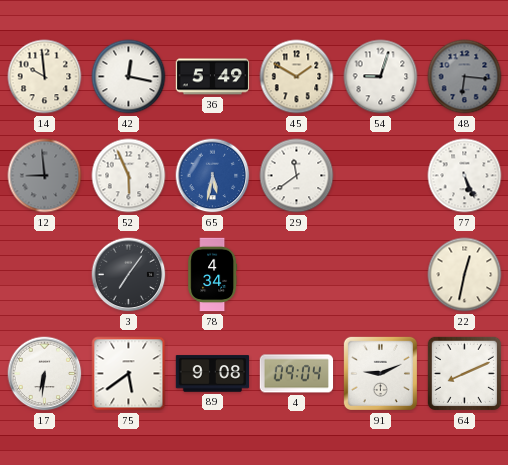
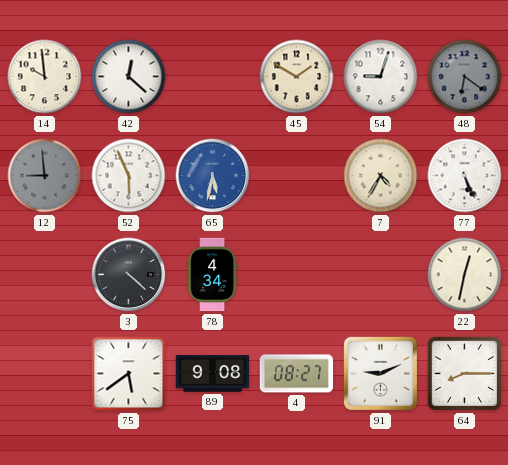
42: 12:17 -> 12:22 (129, 77)
36: 5:49 -> none (213, 77)
48: 6:16 -> 6:21 (465, 77)
29: 11:39 -> none (297, 176)
7: none -> 4:35 (381, 176)
3: 7:06 -> 4:22 (129, 275)
17: 6:31 -> none (45, 374)
4: 09:04 -> 08:27 (297, 374)
64: 8:11 -> 8:15 (464, 373)
